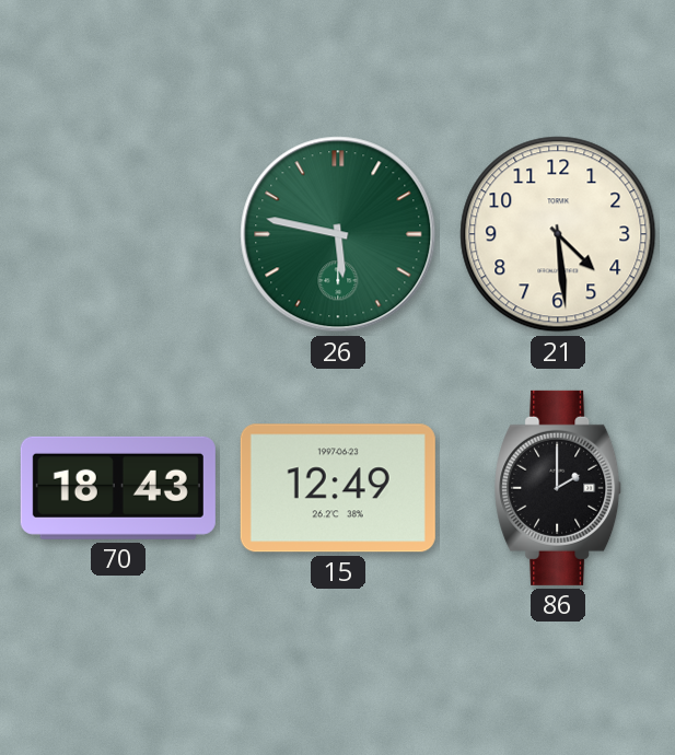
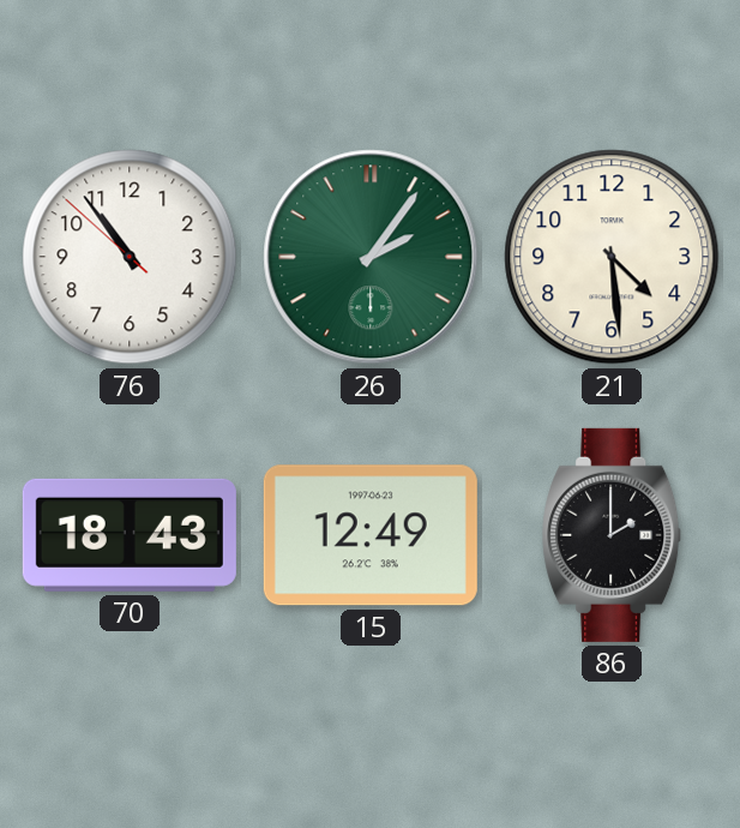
76: none -> 10:53 (130, 257)
26: 5:47 -> 2:06 (371, 257)
